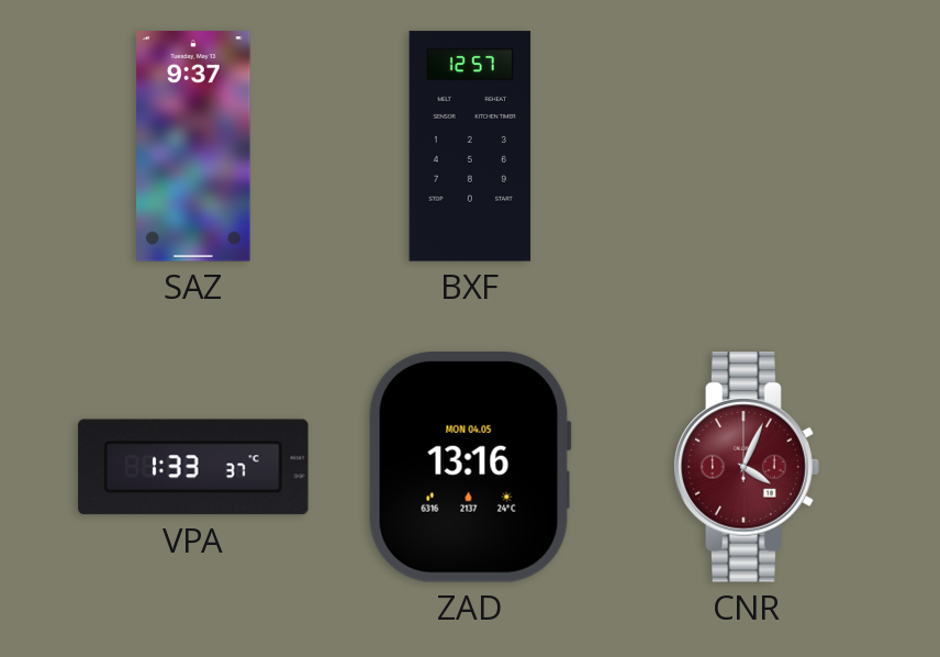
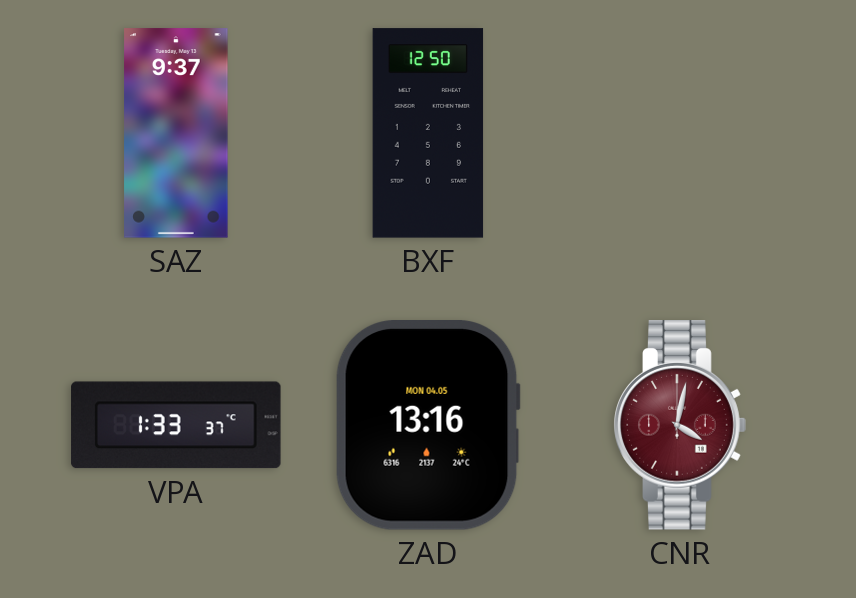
BXF: 12:57 -> 12:50 (428, 133)
CNR: 4:04 -> 4:02 (680, 425)
